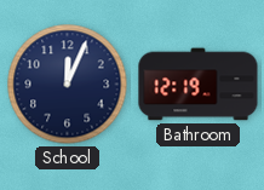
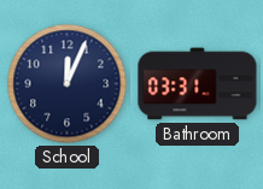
Bathroom: 12:19 -> 03:31 (198, 84)
